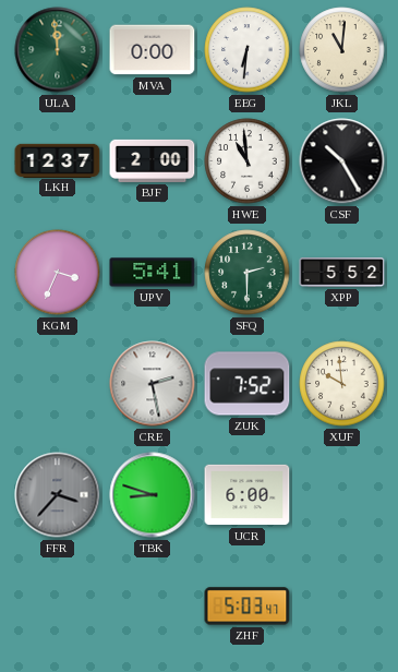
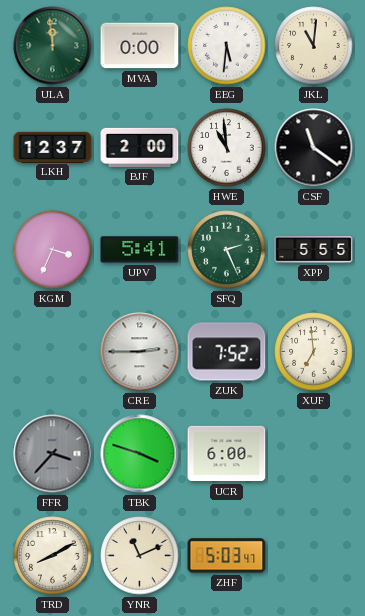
EEG: 6:31 -> 5:31 (227, 46)
CSF: 10:25 -> 11:21 (314, 148)
SFQ: 2:30 -> 2:26 (227, 250)
XPP: 5:52 -> 5:55 (314, 250)
CRE: 2:28 -> 2:45 (140, 352)
XUF: 9:59 -> 6:59 (314, 352)
TBK: 8:48 -> 3:48 (140, 454)
TRD: none -> 8:10 (53, 556)
YNR: none -> 11:11 (140, 556)
